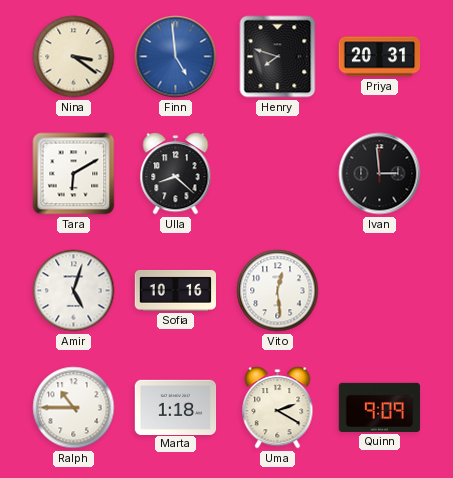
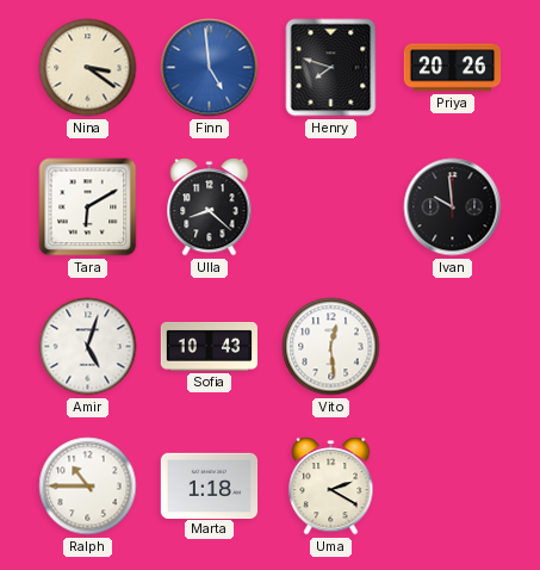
Priya: 20:31 -> 20:26 (453, 68)
Ivan: 2:59 -> 9:59 (453, 207)
Sofia: 10:16 -> 10:43 (210, 346)
Quinn: 9:09 -> none (380, 407)
